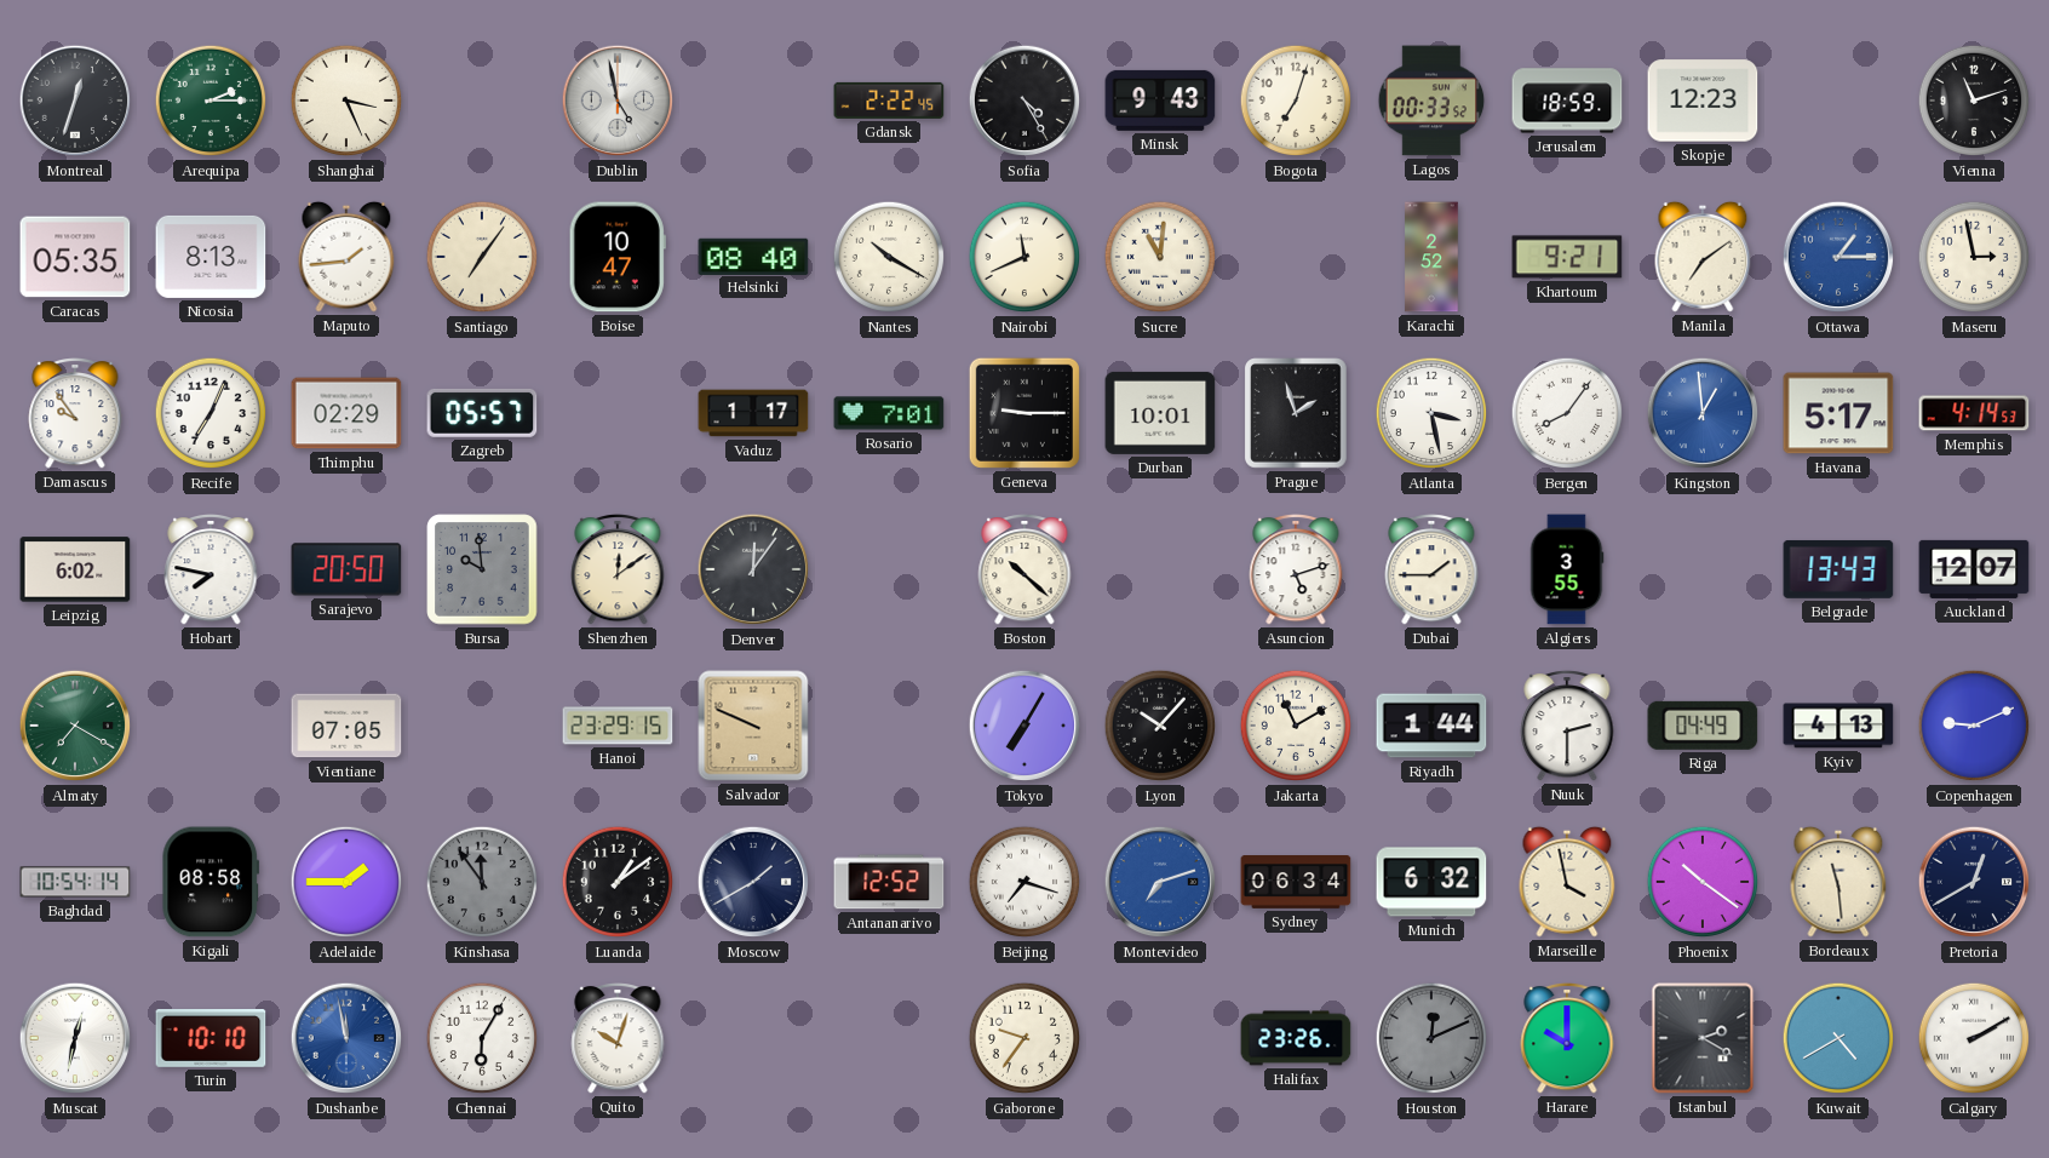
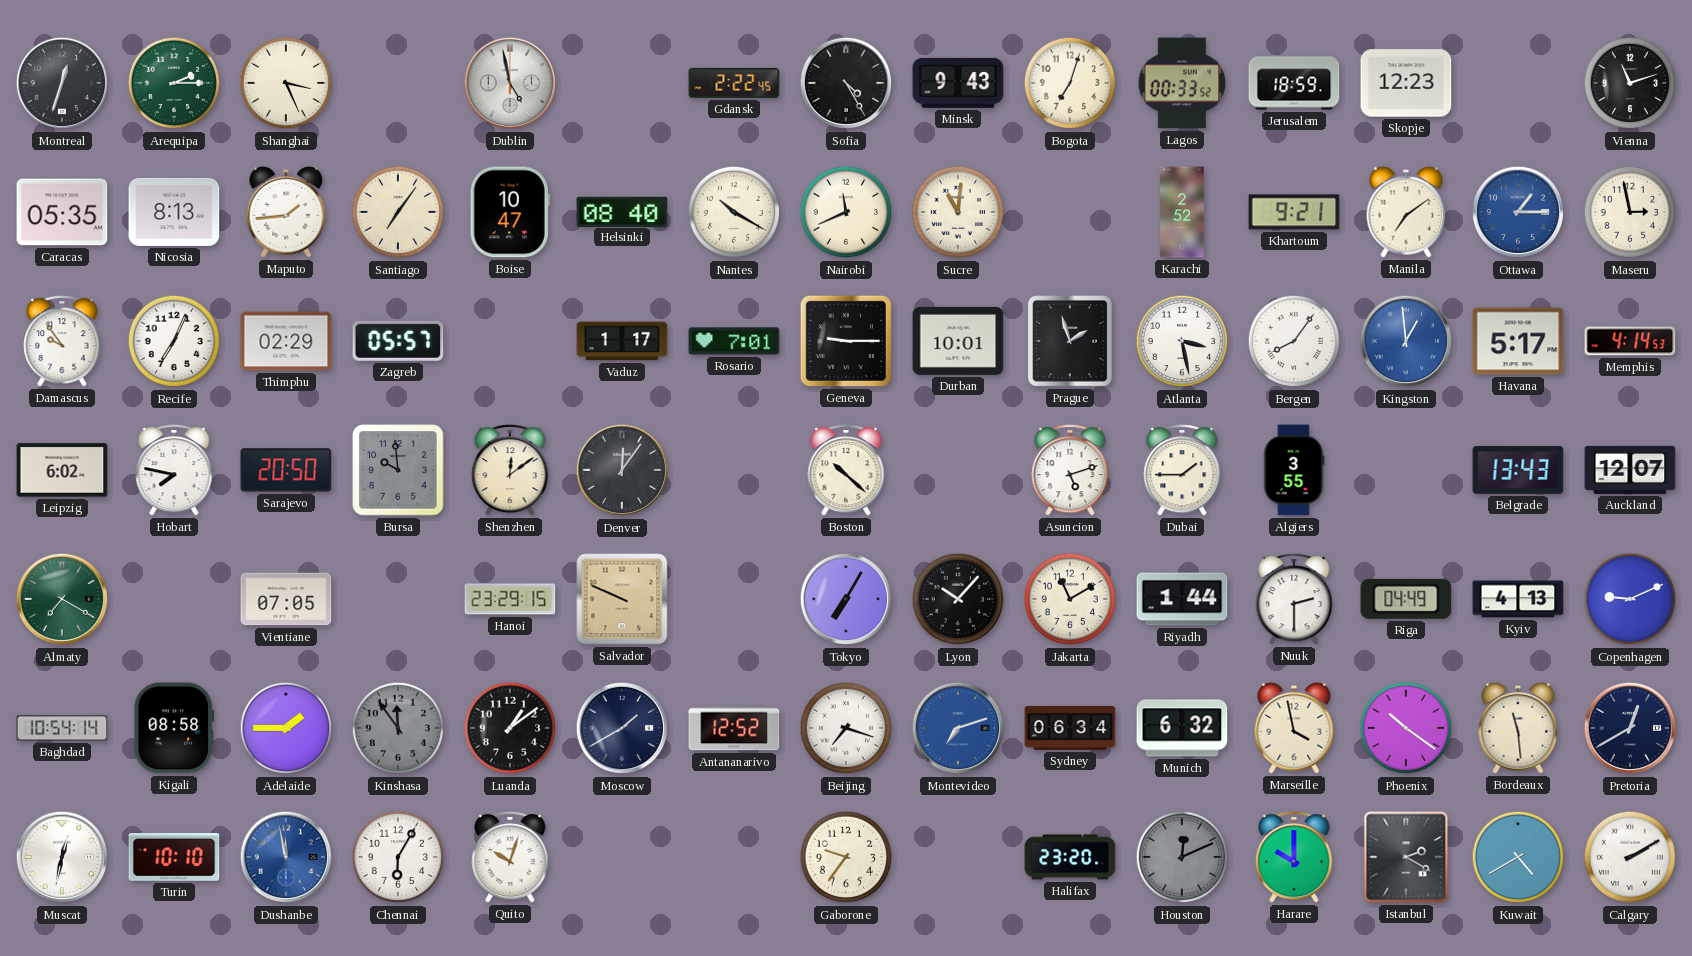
Halifax: 23:26 -> 23:20 (1070, 857)
